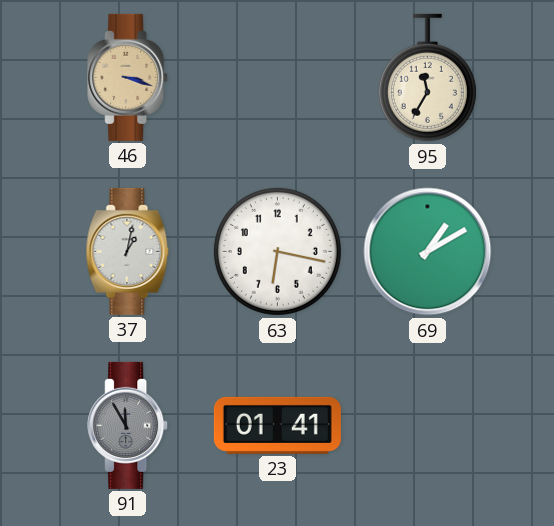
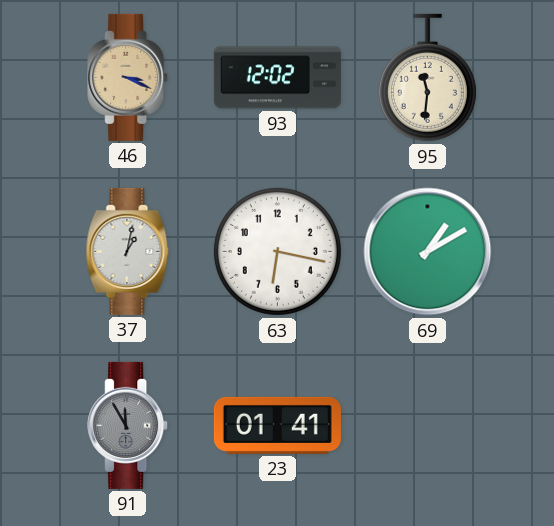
46: 3:18 -> 3:19 (128, 77)
93: none -> 12:02 (277, 78)
95: 11:35 -> 11:31 (427, 78)
